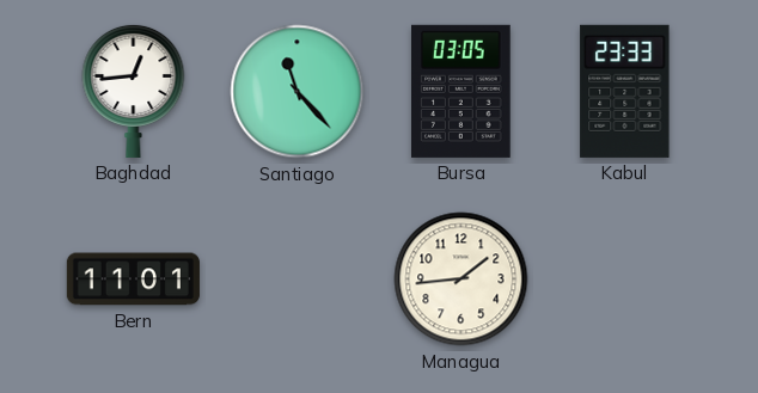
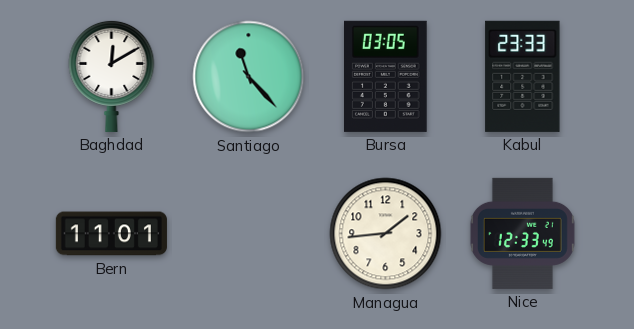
Baghdad: 12:44 -> 12:10 (112, 76)
Nice: none -> 12:33 (522, 233)
